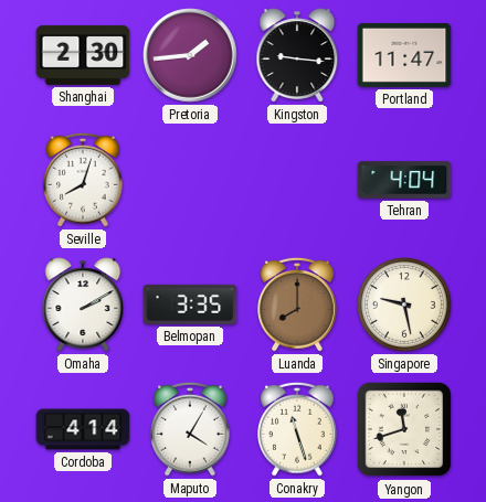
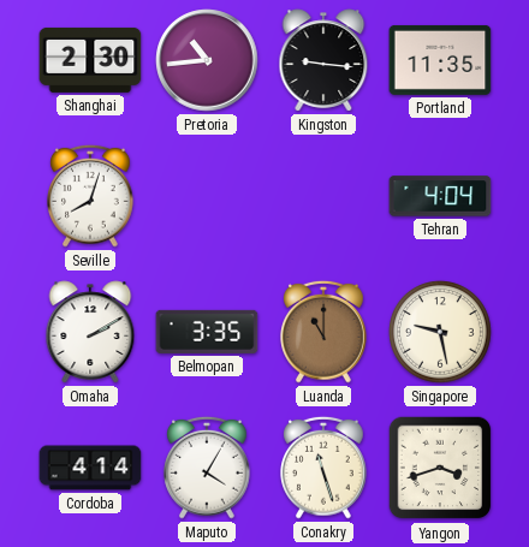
Pretoria: 1:44 -> 10:44 (207, 60)
Portland: 11:47 -> 11:35 (440, 60)
Luanda: 8:00 -> 11:00 (325, 332)
Yangon: 11:42 -> 3:42 (440, 468)
